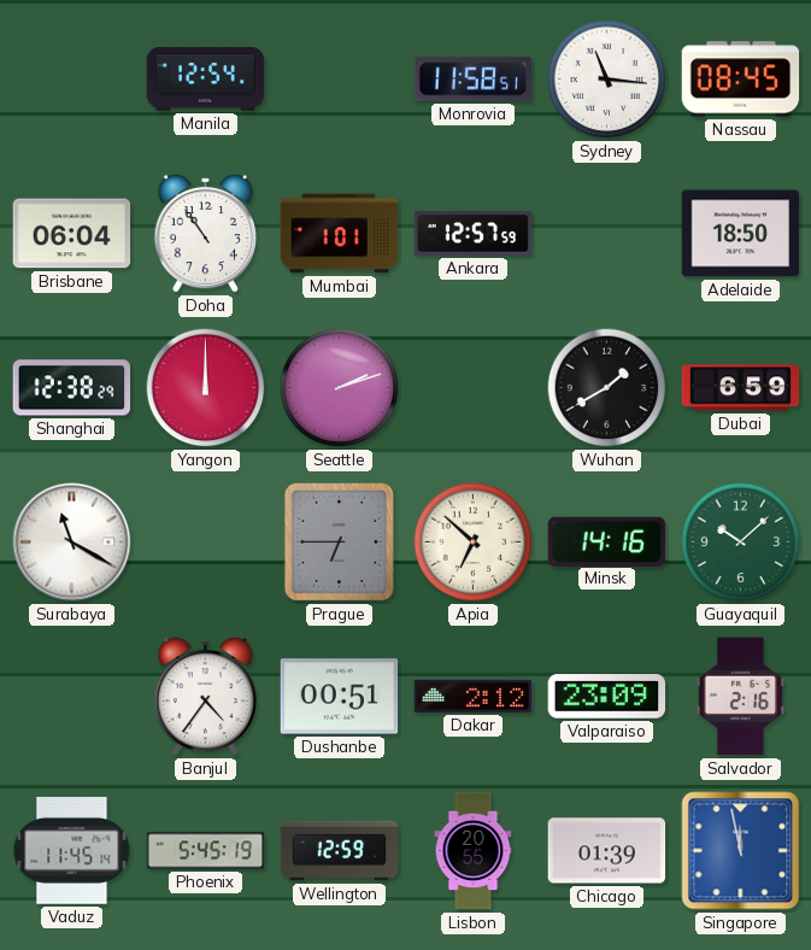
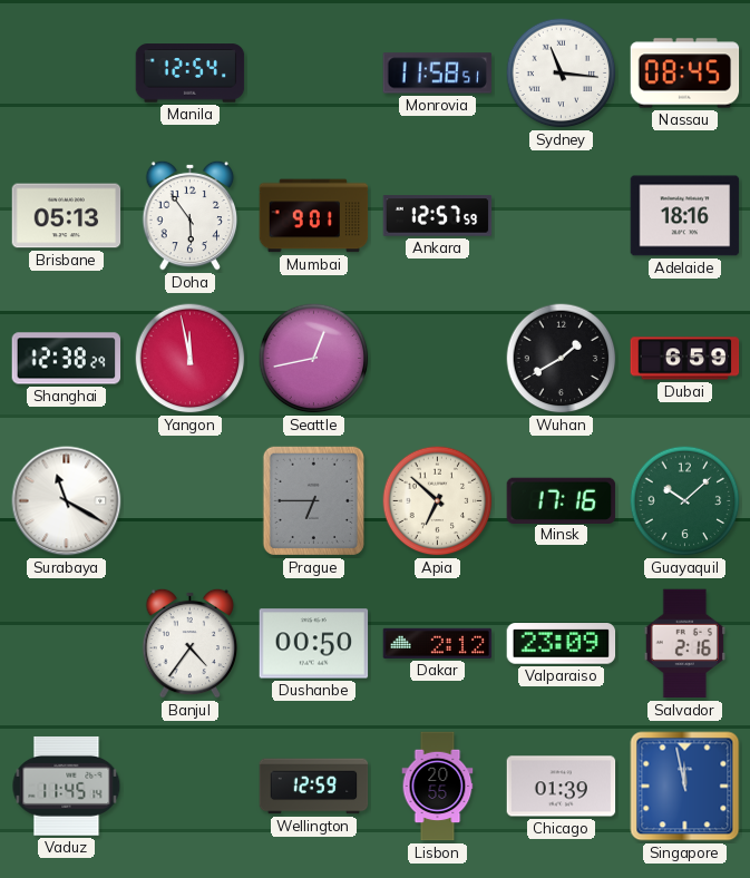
Brisbane: 06:04 -> 05:13 (67, 216)
Doha: 10:54 -> 5:54 (191, 215)
Mumbai: 1:01 -> 9:01 (314, 216)
Adelaide: 18:50 -> 18:16 (685, 216)
Yangon: 12:00 -> 11:58 (191, 359)
Seattle: 2:12 -> 12:43 (314, 359)
Minsk: 14:16 -> 17:16 (562, 500)
Dushanbe: 00:51 -> 00:50 (314, 644)
Phoenix: 5:45 -> none (206, 851)
